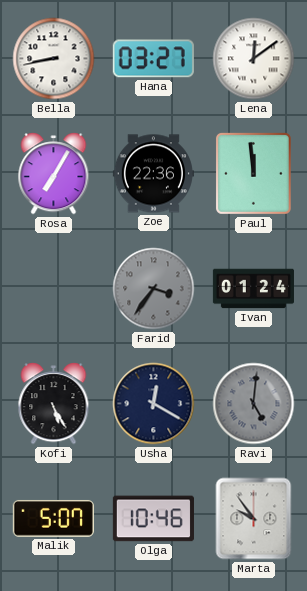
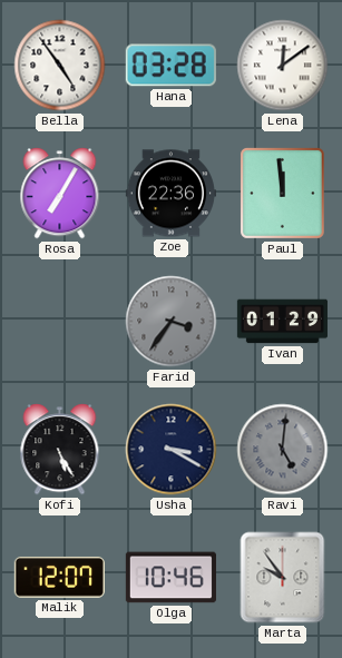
Bella: 8:43 -> 4:54 (60, 66)
Hana: 03:27 -> 03:28 (170, 66)
Ivan: 01:24 -> 01:29 (282, 322)
Usha: 12:20 -> 3:20 (172, 450)
Malik: 5:07 -> 12:07 (59, 577)
